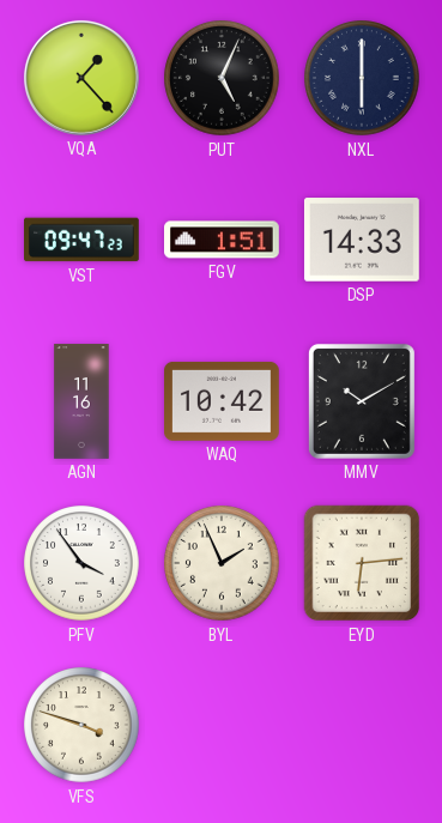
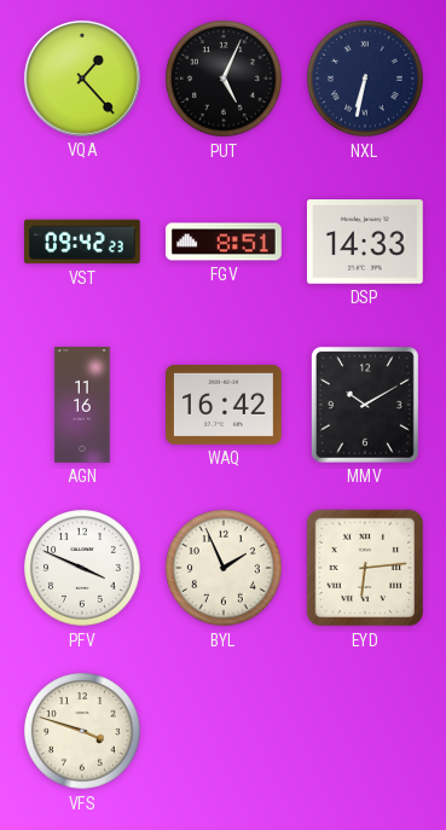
NXL: 6:00 -> 6:32 (365, 79)
VST: 09:47 -> 09:42 (83, 242)
FGV: 1:51 -> 8:51 (224, 242)
WAQ: 10:42 -> 16:42 (225, 405)
PFV: 3:54 -> 3:49 (82, 568)
